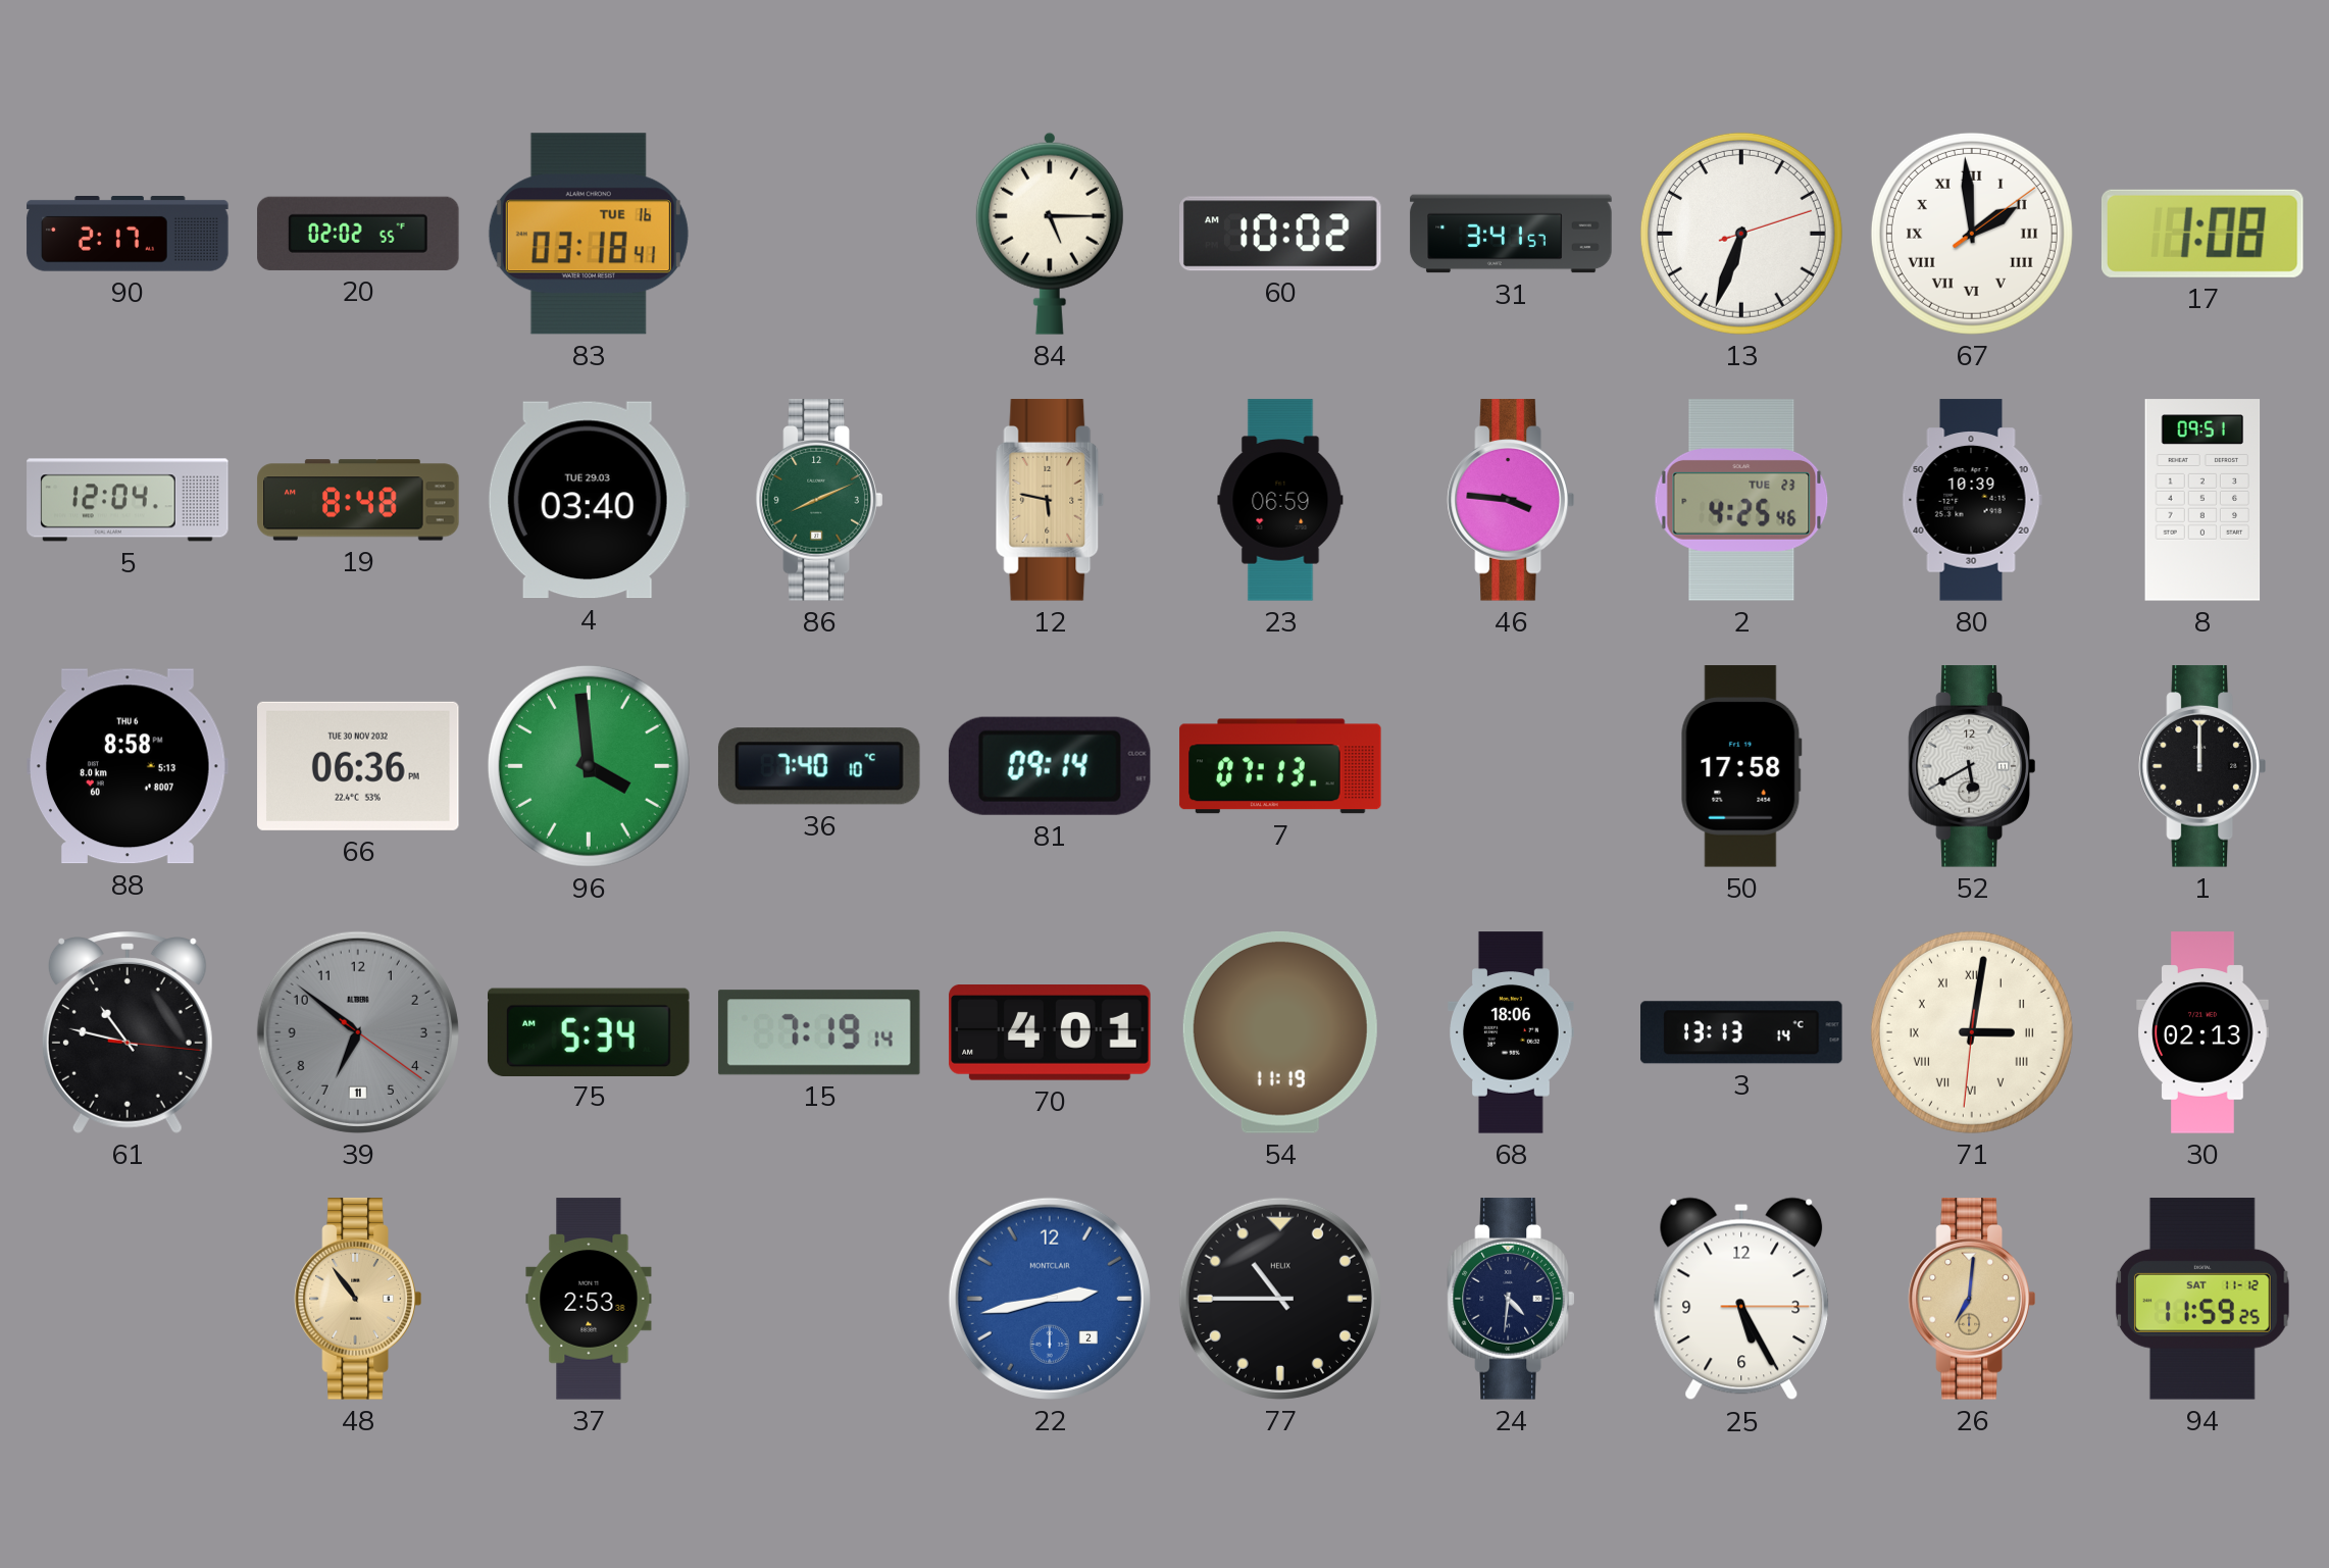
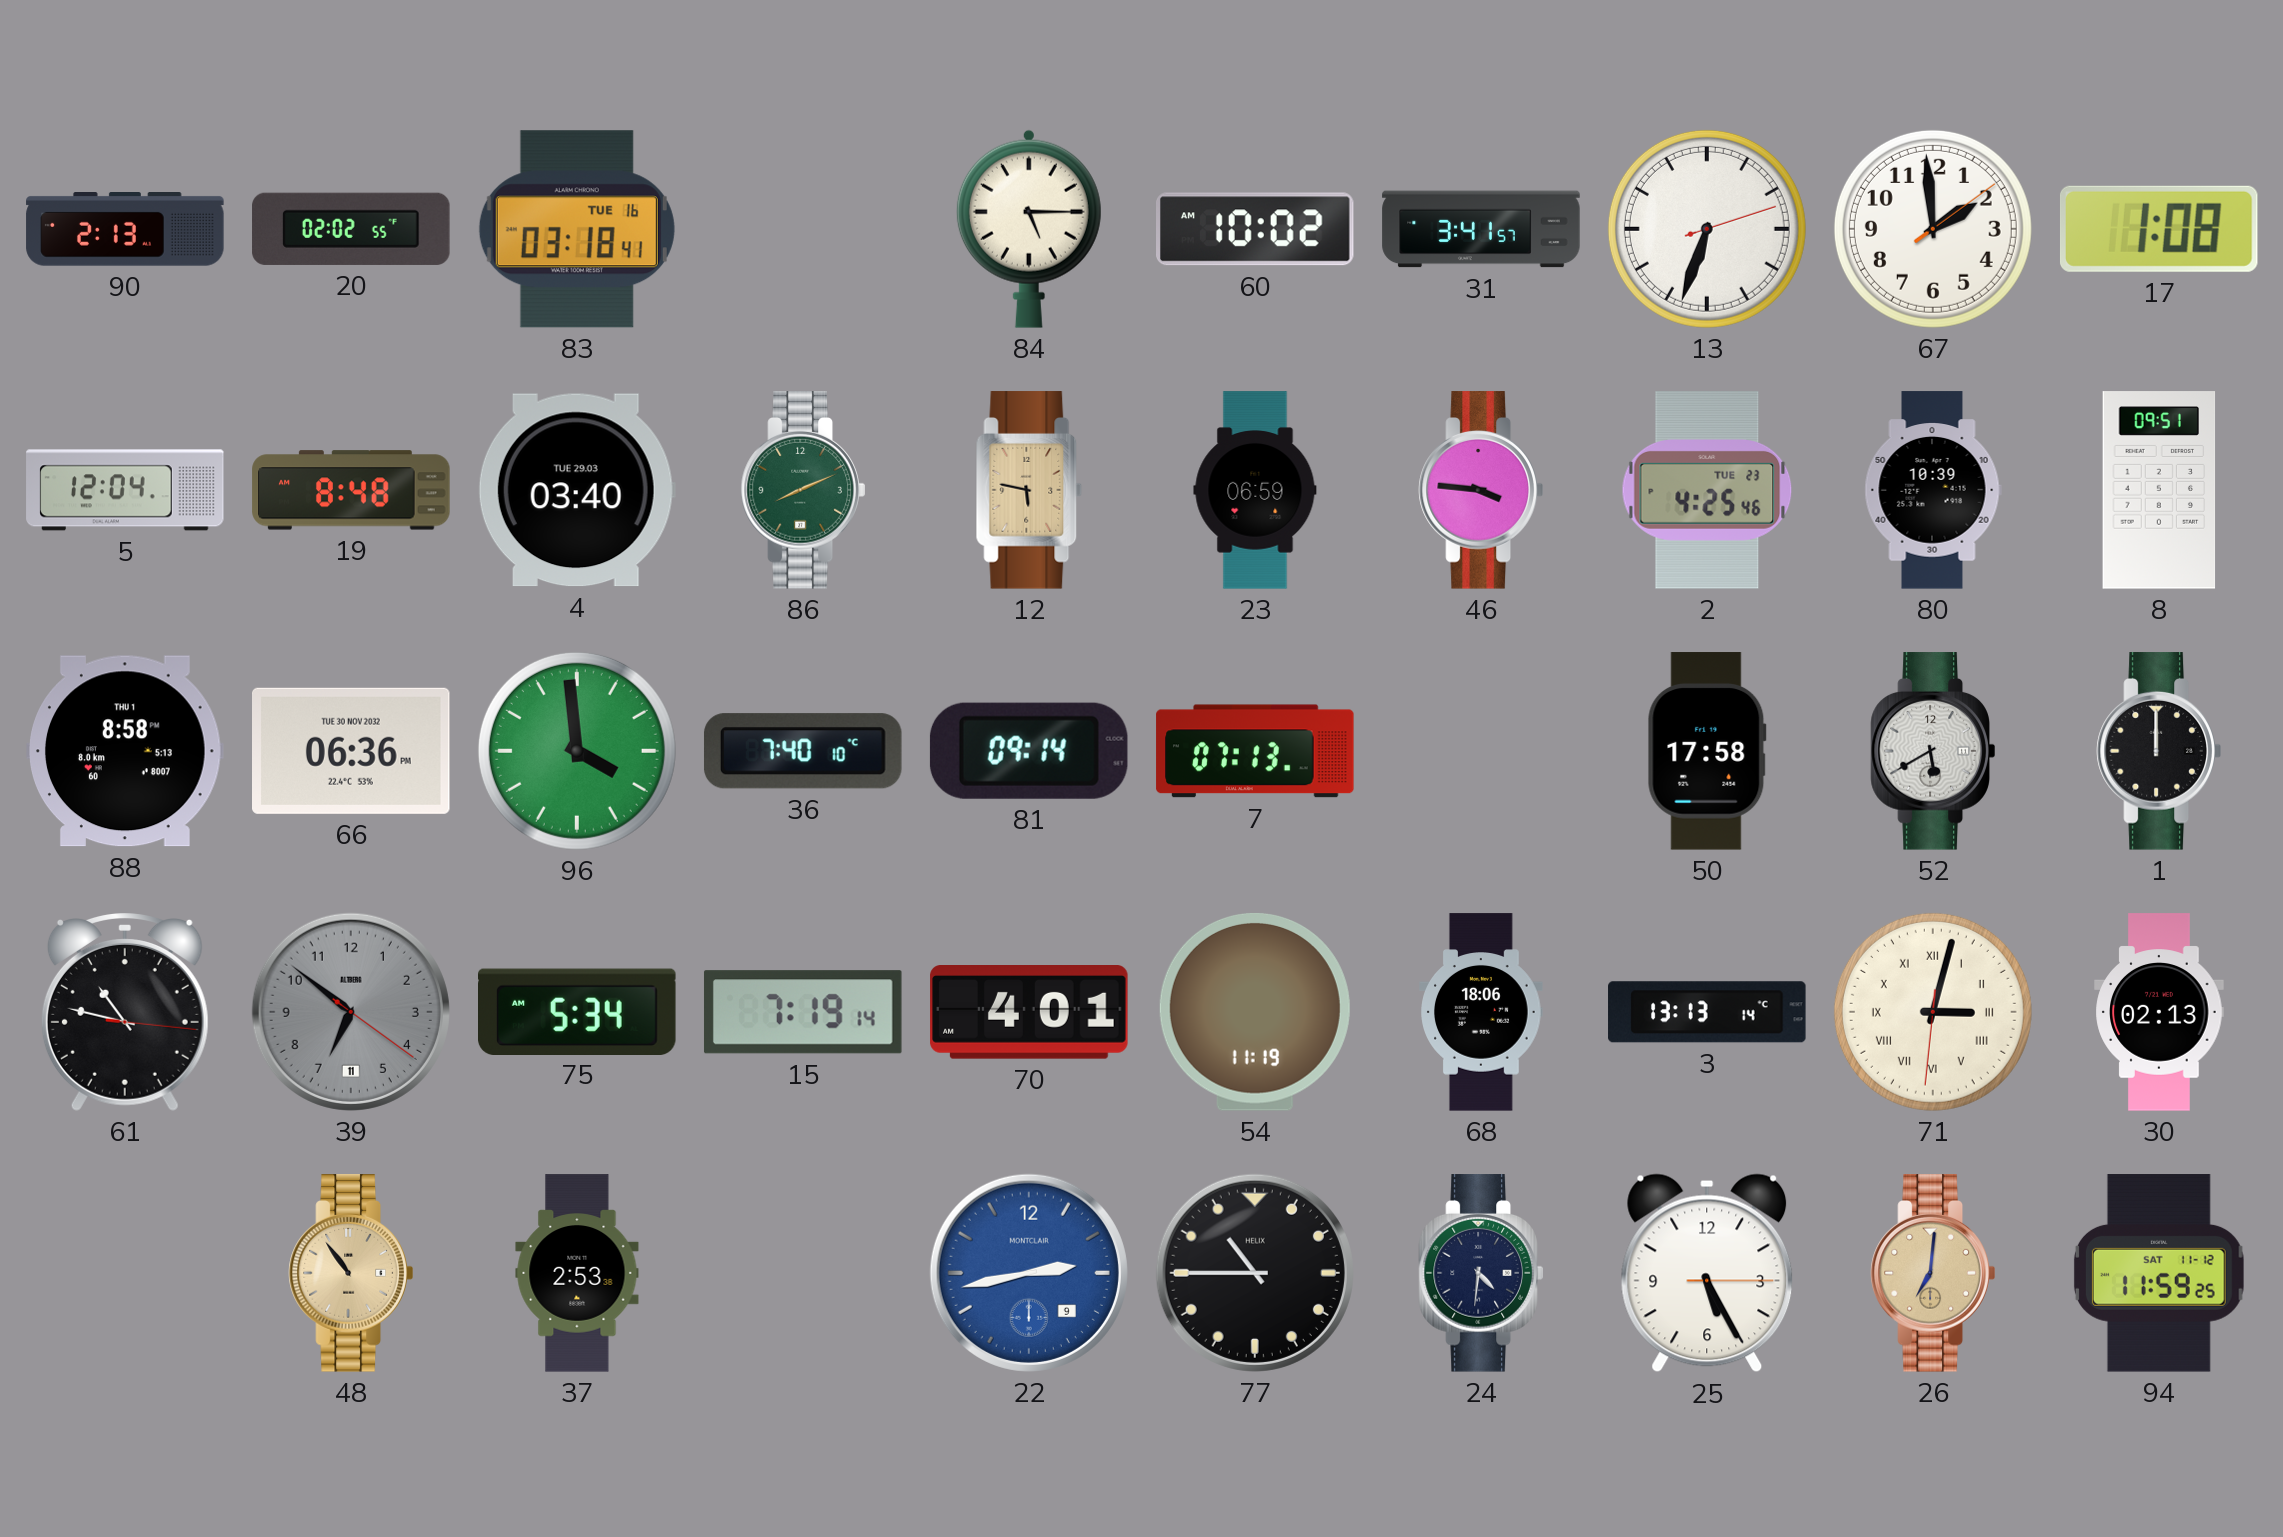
90: 2:17 -> 2:13 (125, 230)
67 numerals: Roman -> Arabic (1933, 229)
88 date: THU 6 -> THU 1 (125, 751)
71: 3:01 -> 3:02 (1933, 1012)
22 date: 2 -> 9 (1029, 1273)
